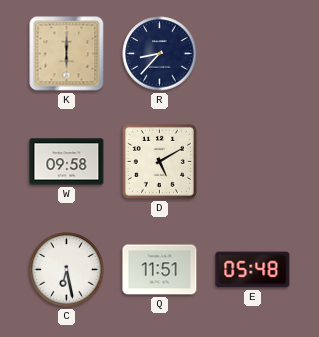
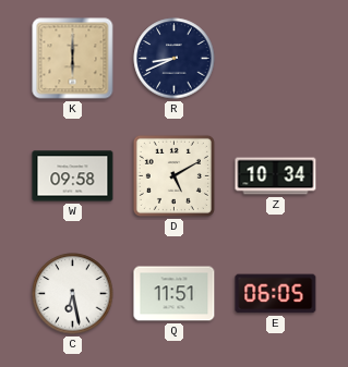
R: 8:37 -> 8:41 (175, 59)
Z: none -> 10:34 (276, 176)
E: 05:48 -> 06:05 (276, 294)
